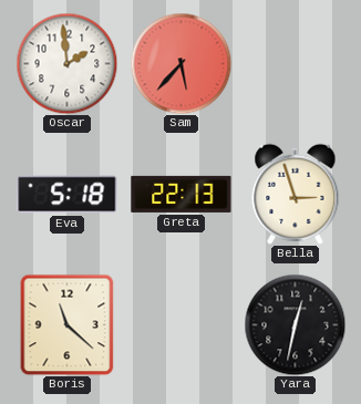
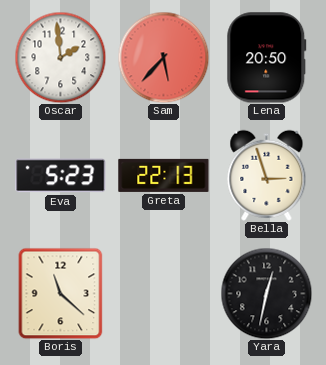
Lena: none -> 20:50 (267, 58)
Eva: 5:18 -> 5:23 (61, 176)
